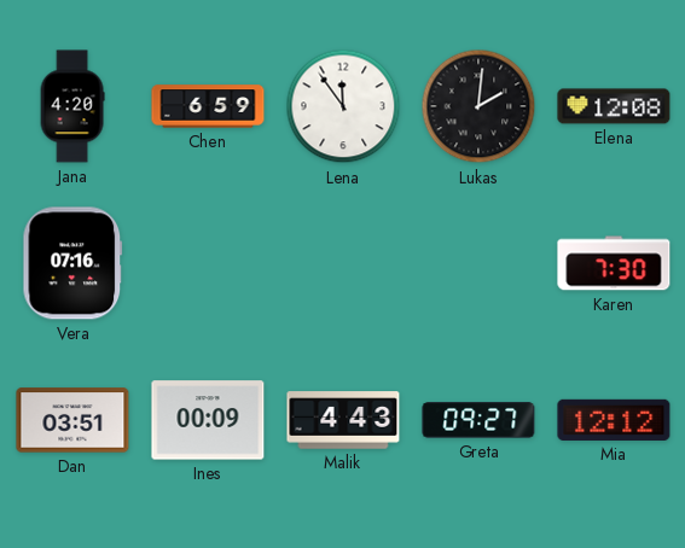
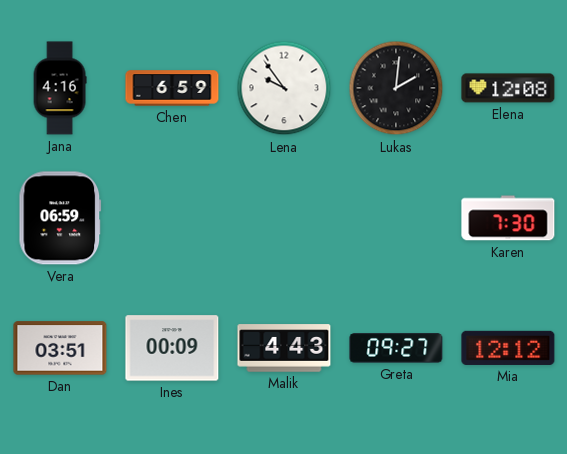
Jana: 4:20 -> 4:16 (60, 88)
Lena: 11:54 -> 9:54 (284, 88)
Vera: 07:16 -> 06:59 (60, 218)
